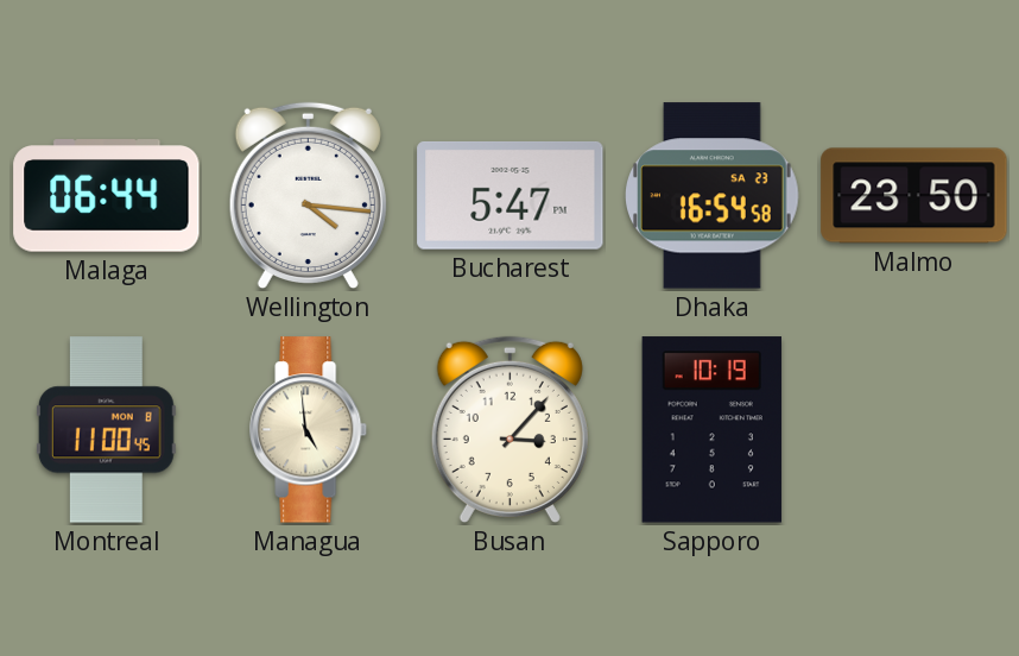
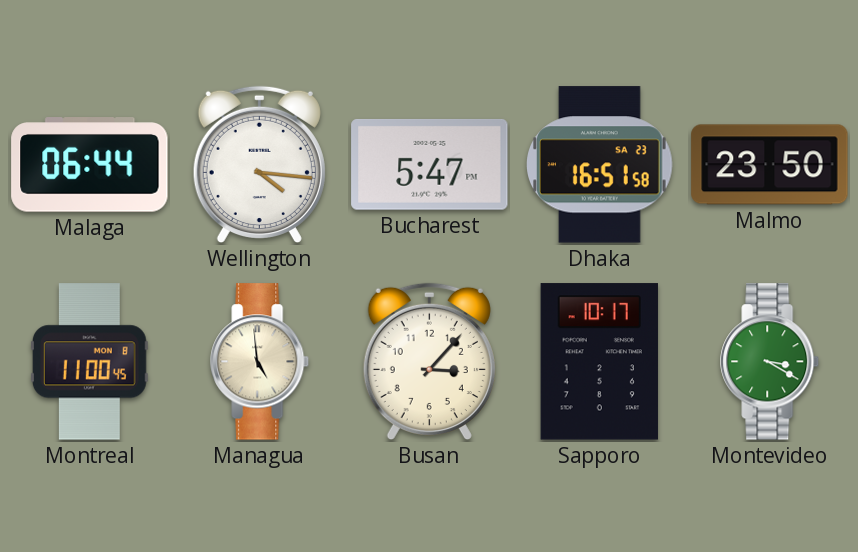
Dhaka: 16:54 -> 16:51 (600, 165)
Sapporo: 10:19 -> 10:17 (599, 362)
Montevideo: none -> 3:20 (770, 362)
